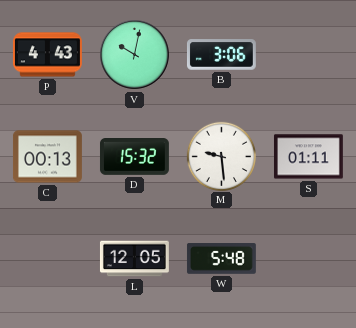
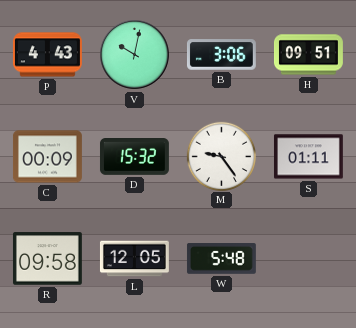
H: none -> 09:51 (309, 55)
C: 00:13 -> 00:09 (47, 157)
M: 9:29 -> 9:24 (221, 156)
R: none -> 09:58 (47, 259)
